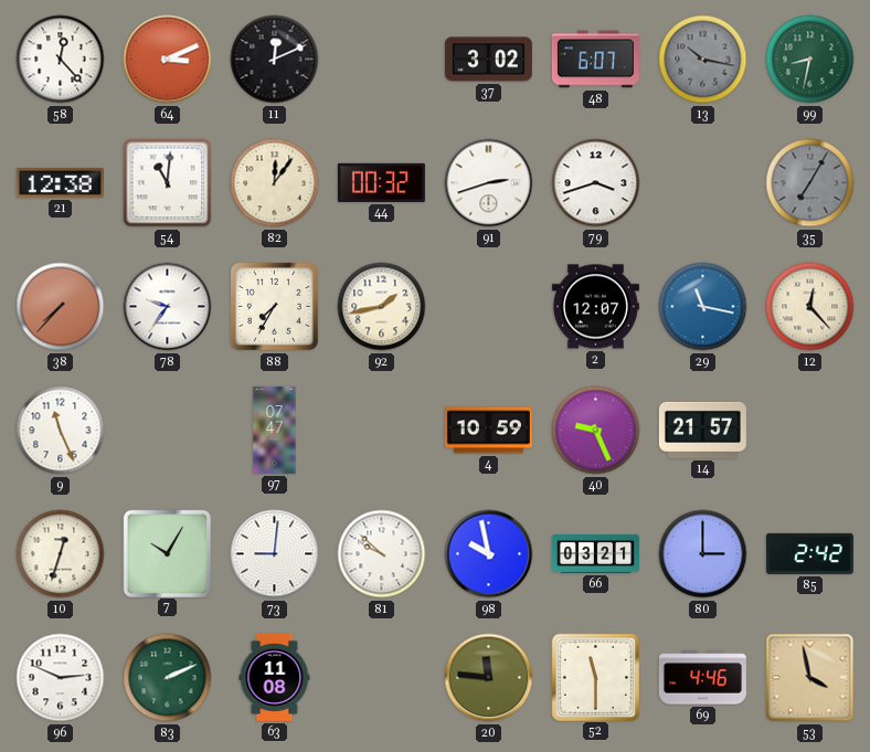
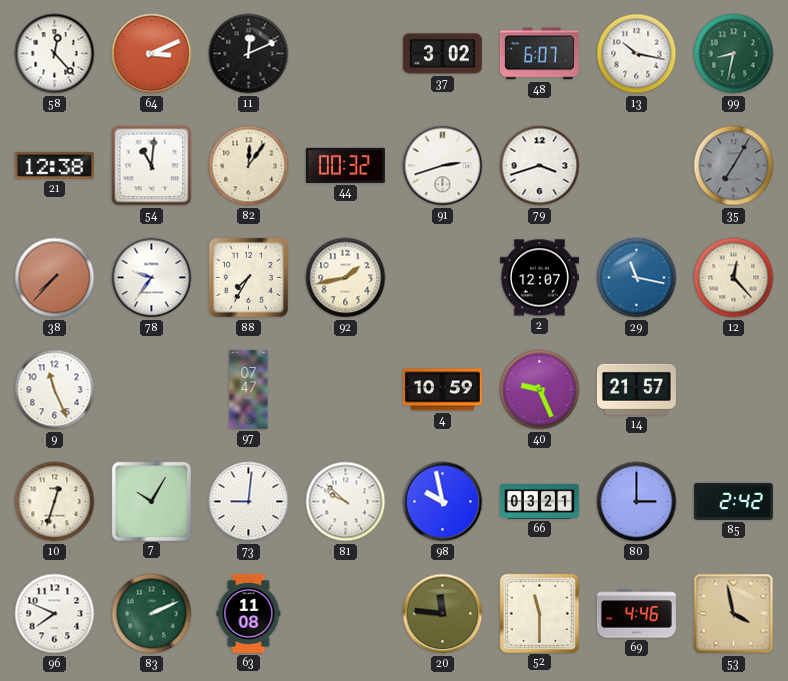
13 dial: grey -> white (637, 54)
96: 2:49 -> 7:49 (55, 614)
